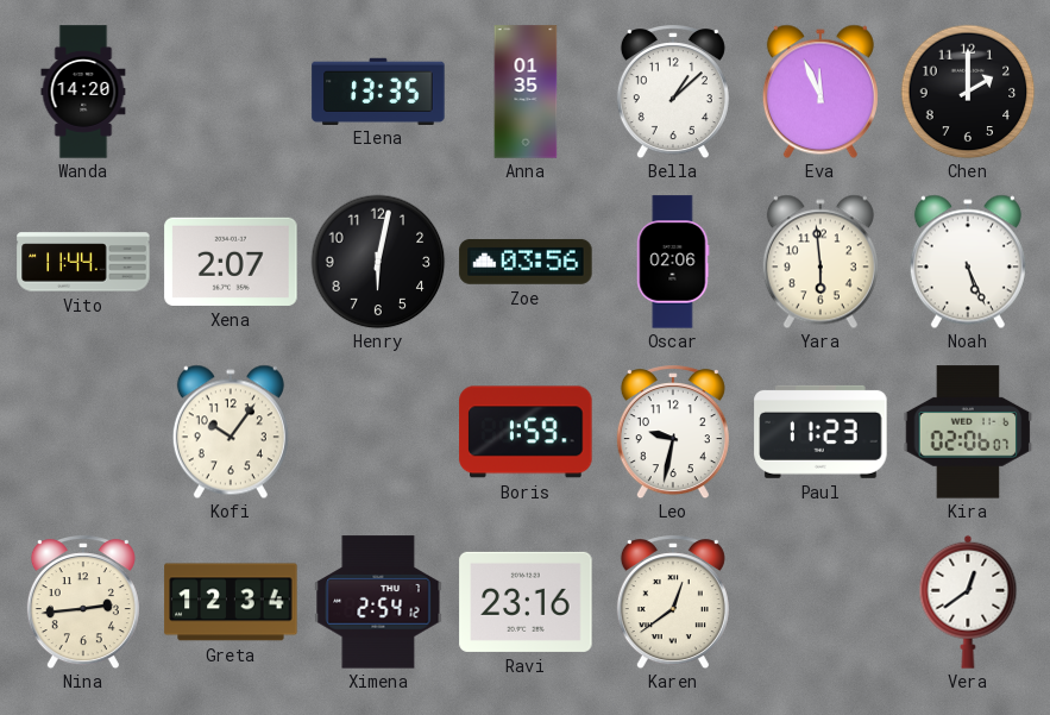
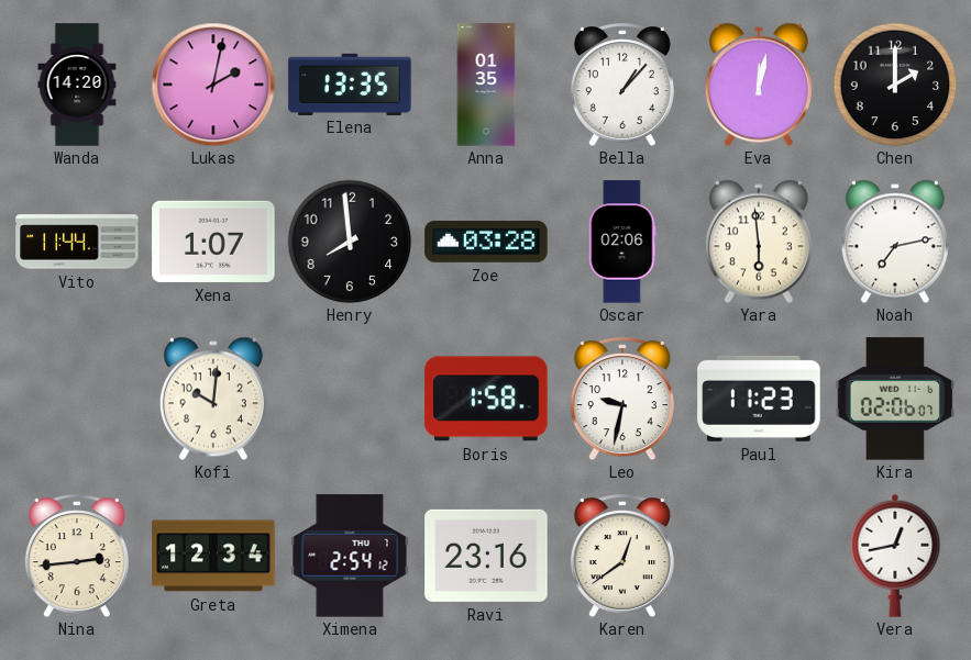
Lukas: none -> 2:02 (213, 85)
Bella: 1:08 -> 1:07 (622, 85)
Eva: 11:56 -> 12:02 (759, 85)
Xena: 2:07 -> 1:07 (213, 242)
Henry: 6:02 -> 7:59 (350, 242)
Zoe: 03:56 -> 03:28 (486, 242)
Noah: 5:26 -> 7:13 (895, 242)
Kofi: 10:06 -> 10:01 (213, 399)
Boris: 1:59 -> 1:58 (486, 399)
Vera: 12:39 -> 12:43 (895, 556)
